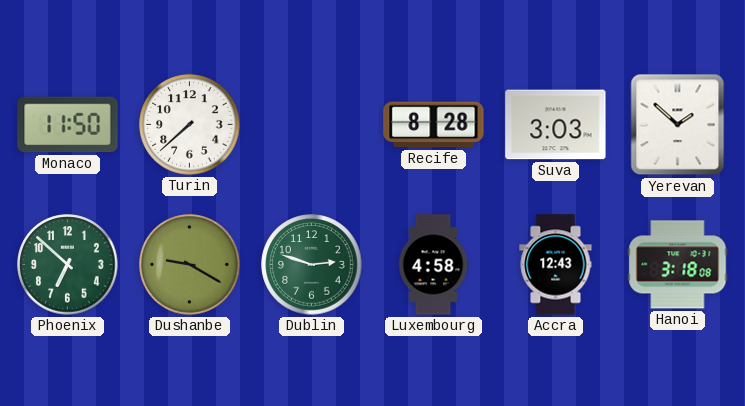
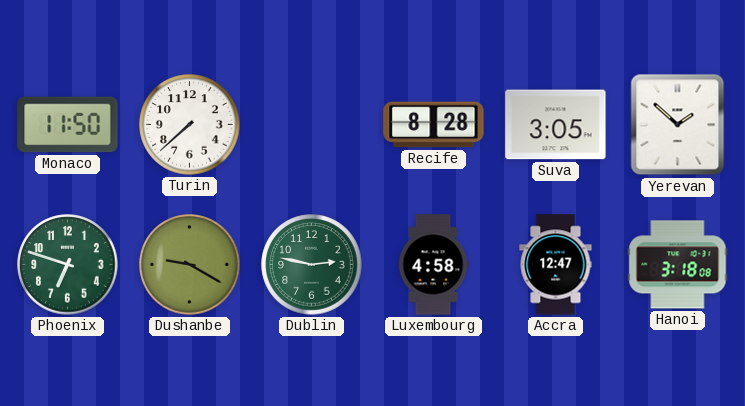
Suva: 3:03 -> 3:05 (556, 125)
Phoenix: 6:52 -> 6:48 (68, 265)
Dublin: 2:48 -> 2:47 (312, 265)
Accra: 12:43 -> 12:47 (556, 265)
